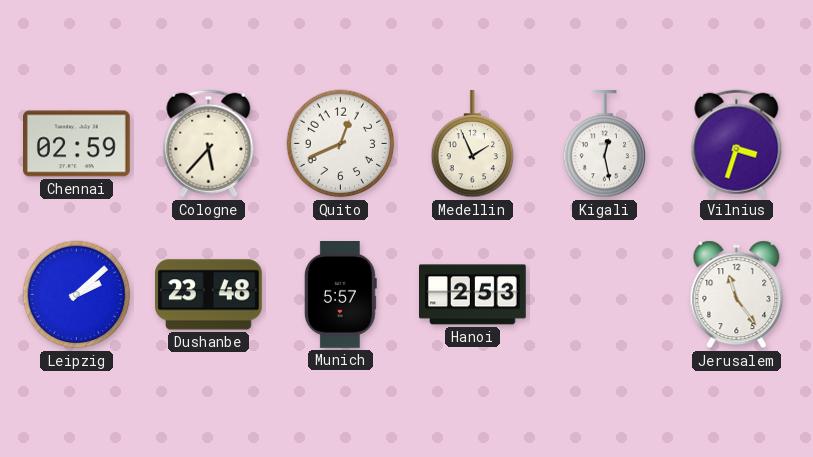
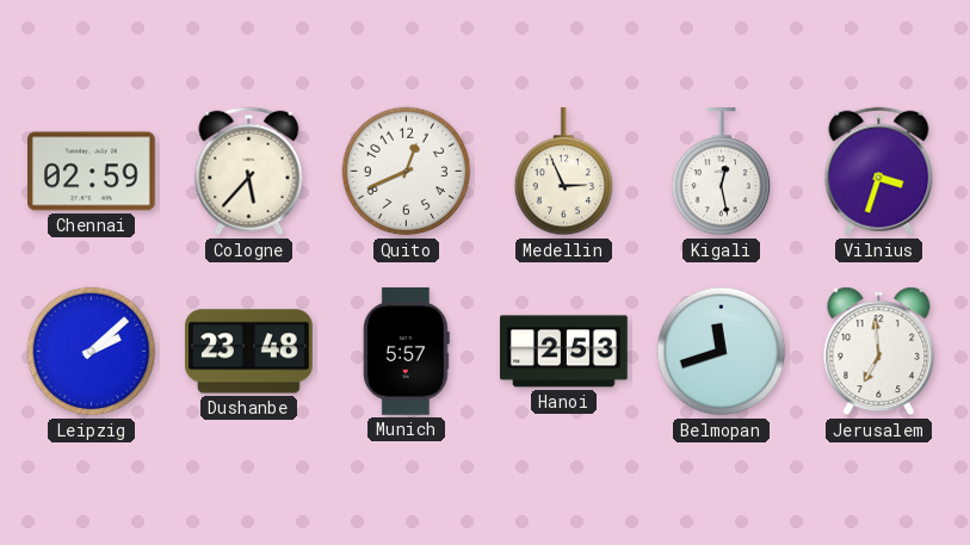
Medellin: 1:56 -> 2:56 (564, 173)
Belmopan: none -> 11:42 (722, 352)
Jerusalem: 11:24 -> 6:59 (879, 352)
